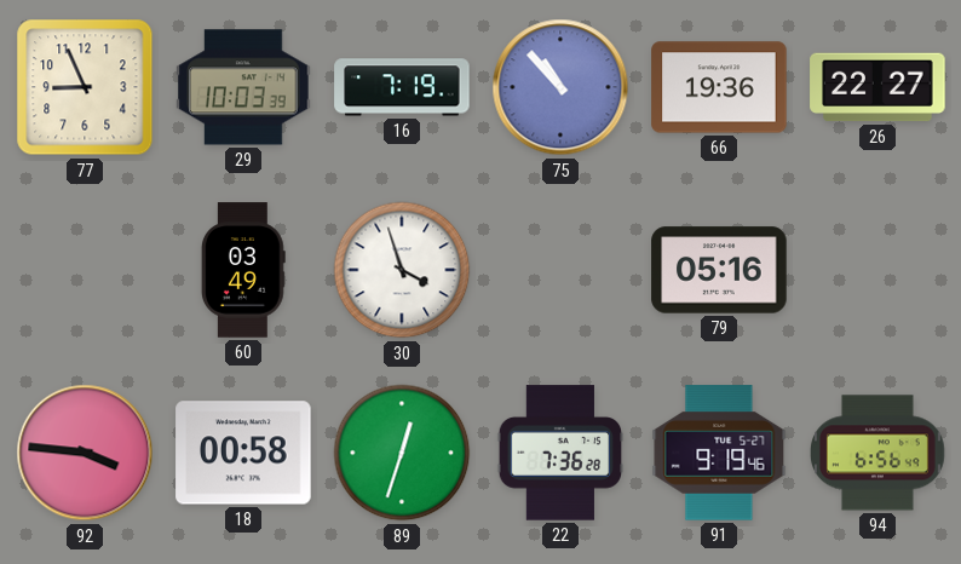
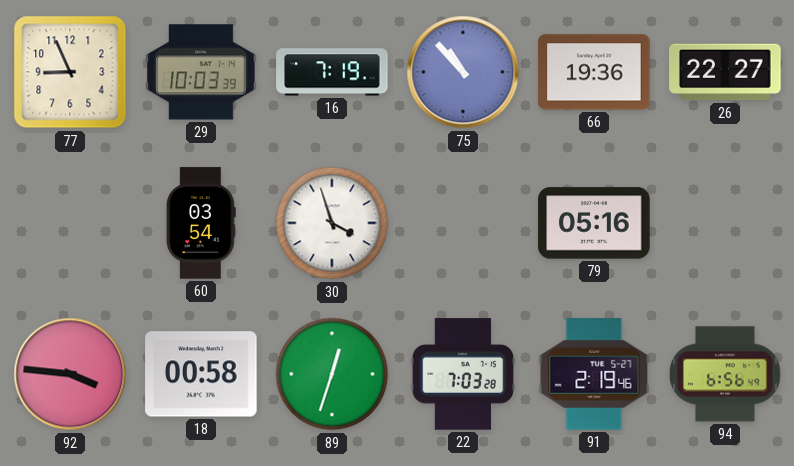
60: 03:49 -> 03:54 (201, 223)
22: 7:36 -> 7:03 (463, 374)
91: 9:19 -> 2:19 (594, 374)
